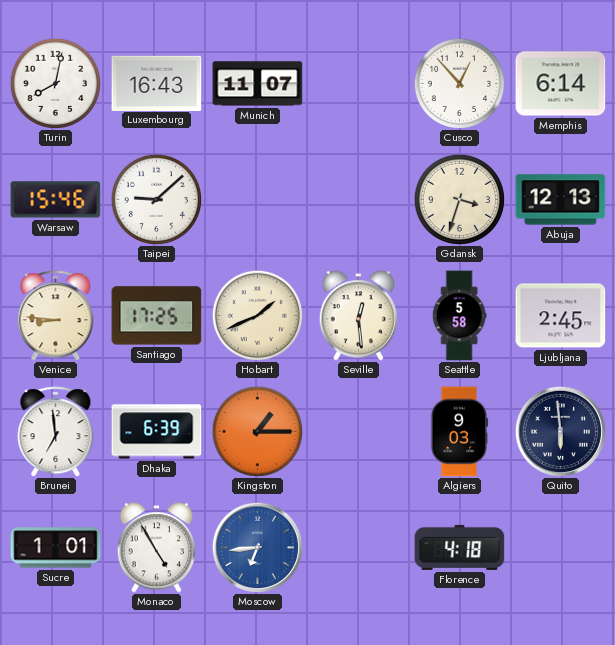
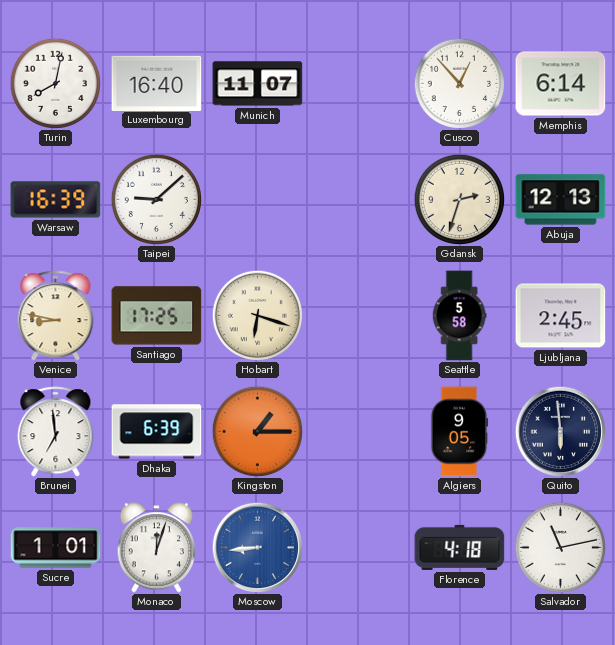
Luxembourg: 16:43 -> 16:40 (157, 83)
Warsaw: 15:46 -> 16:39 (56, 200)
Gdansk: 3:33 -> 2:33 (459, 199)
Venice: 8:46 -> 8:47 (56, 316)
Hobart: 1:41 -> 6:18 (257, 315)
Seville: 12:29 -> none (358, 316)
Algiers: 9:03 -> 9:05 (459, 432)
Monaco: 4:55 -> 12:03 (156, 548)
Moscow: 6:44 -> 8:44 (257, 547)
Salvador: none -> 11:13 (560, 547)
